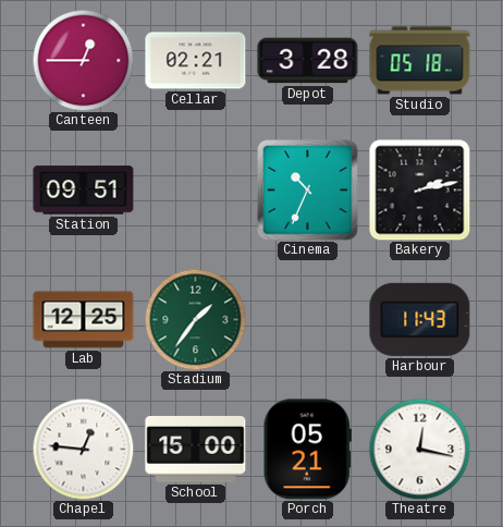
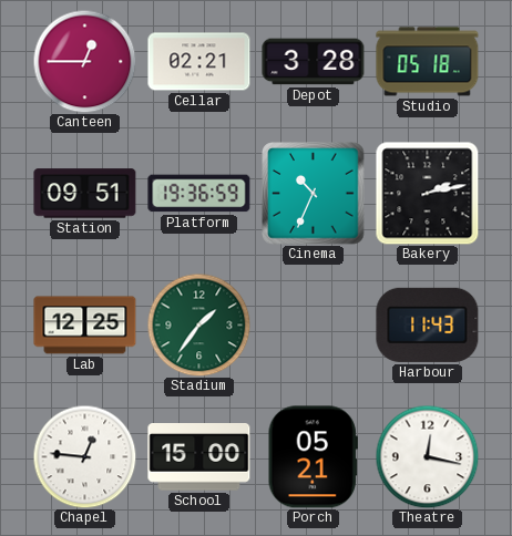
Platform: none -> 19:36 (199, 194)
